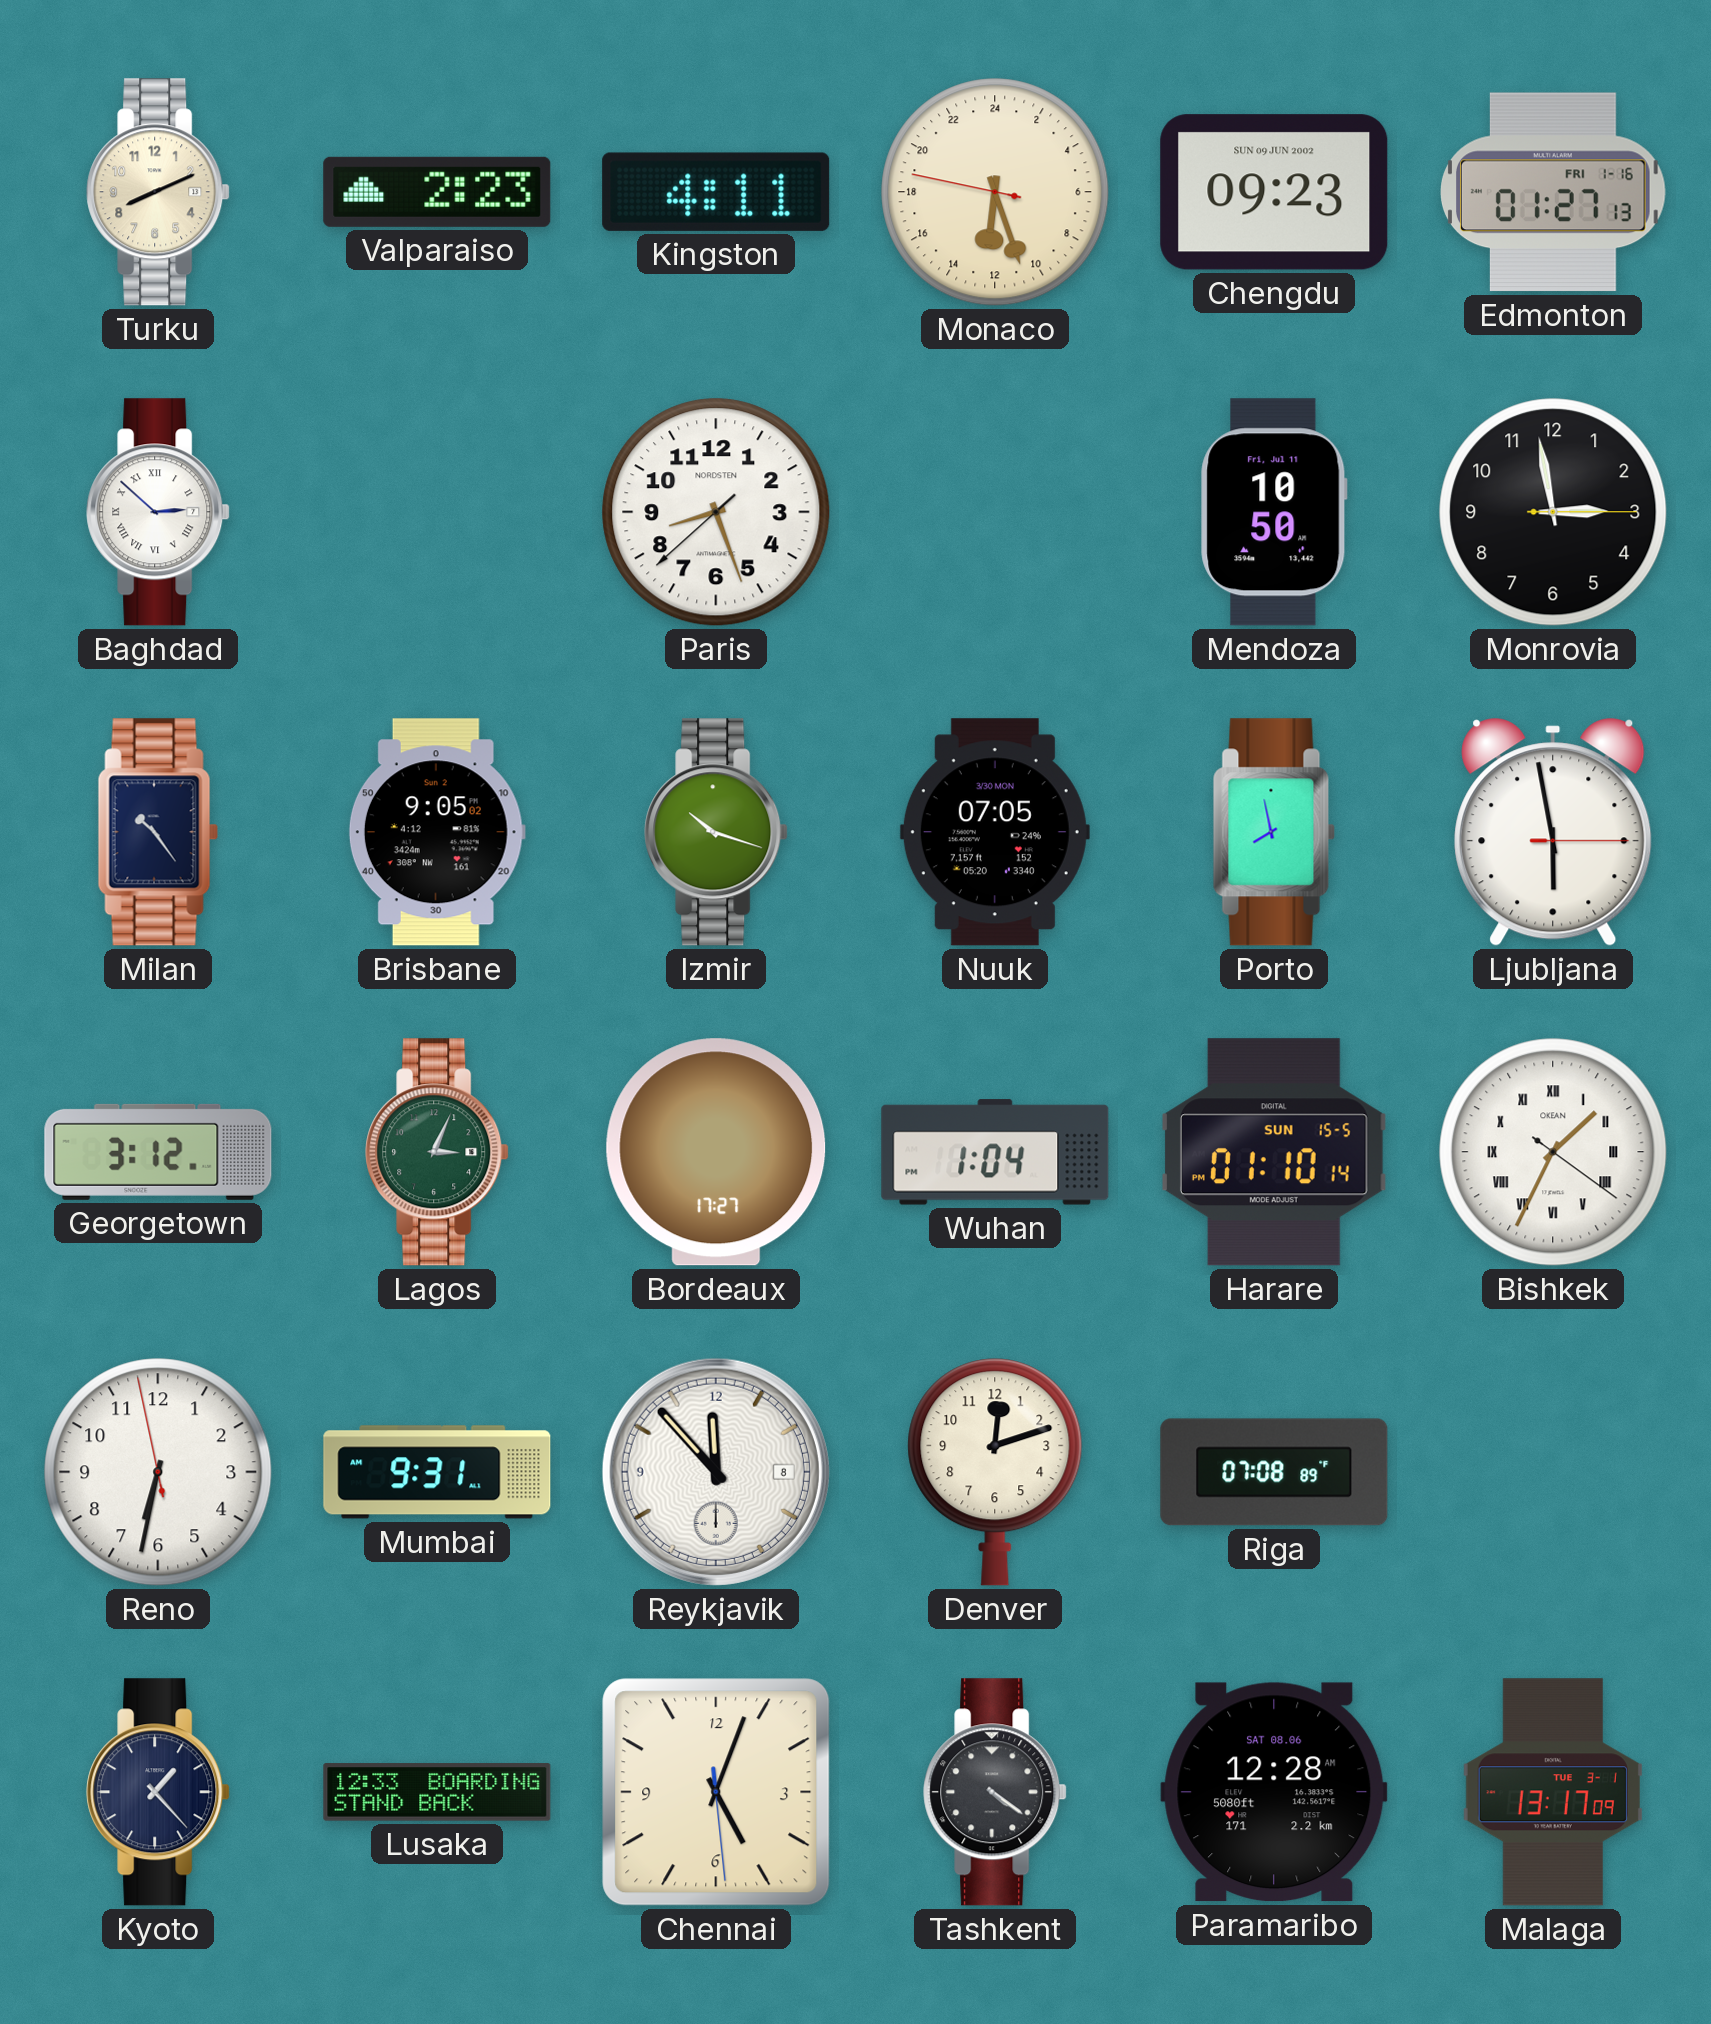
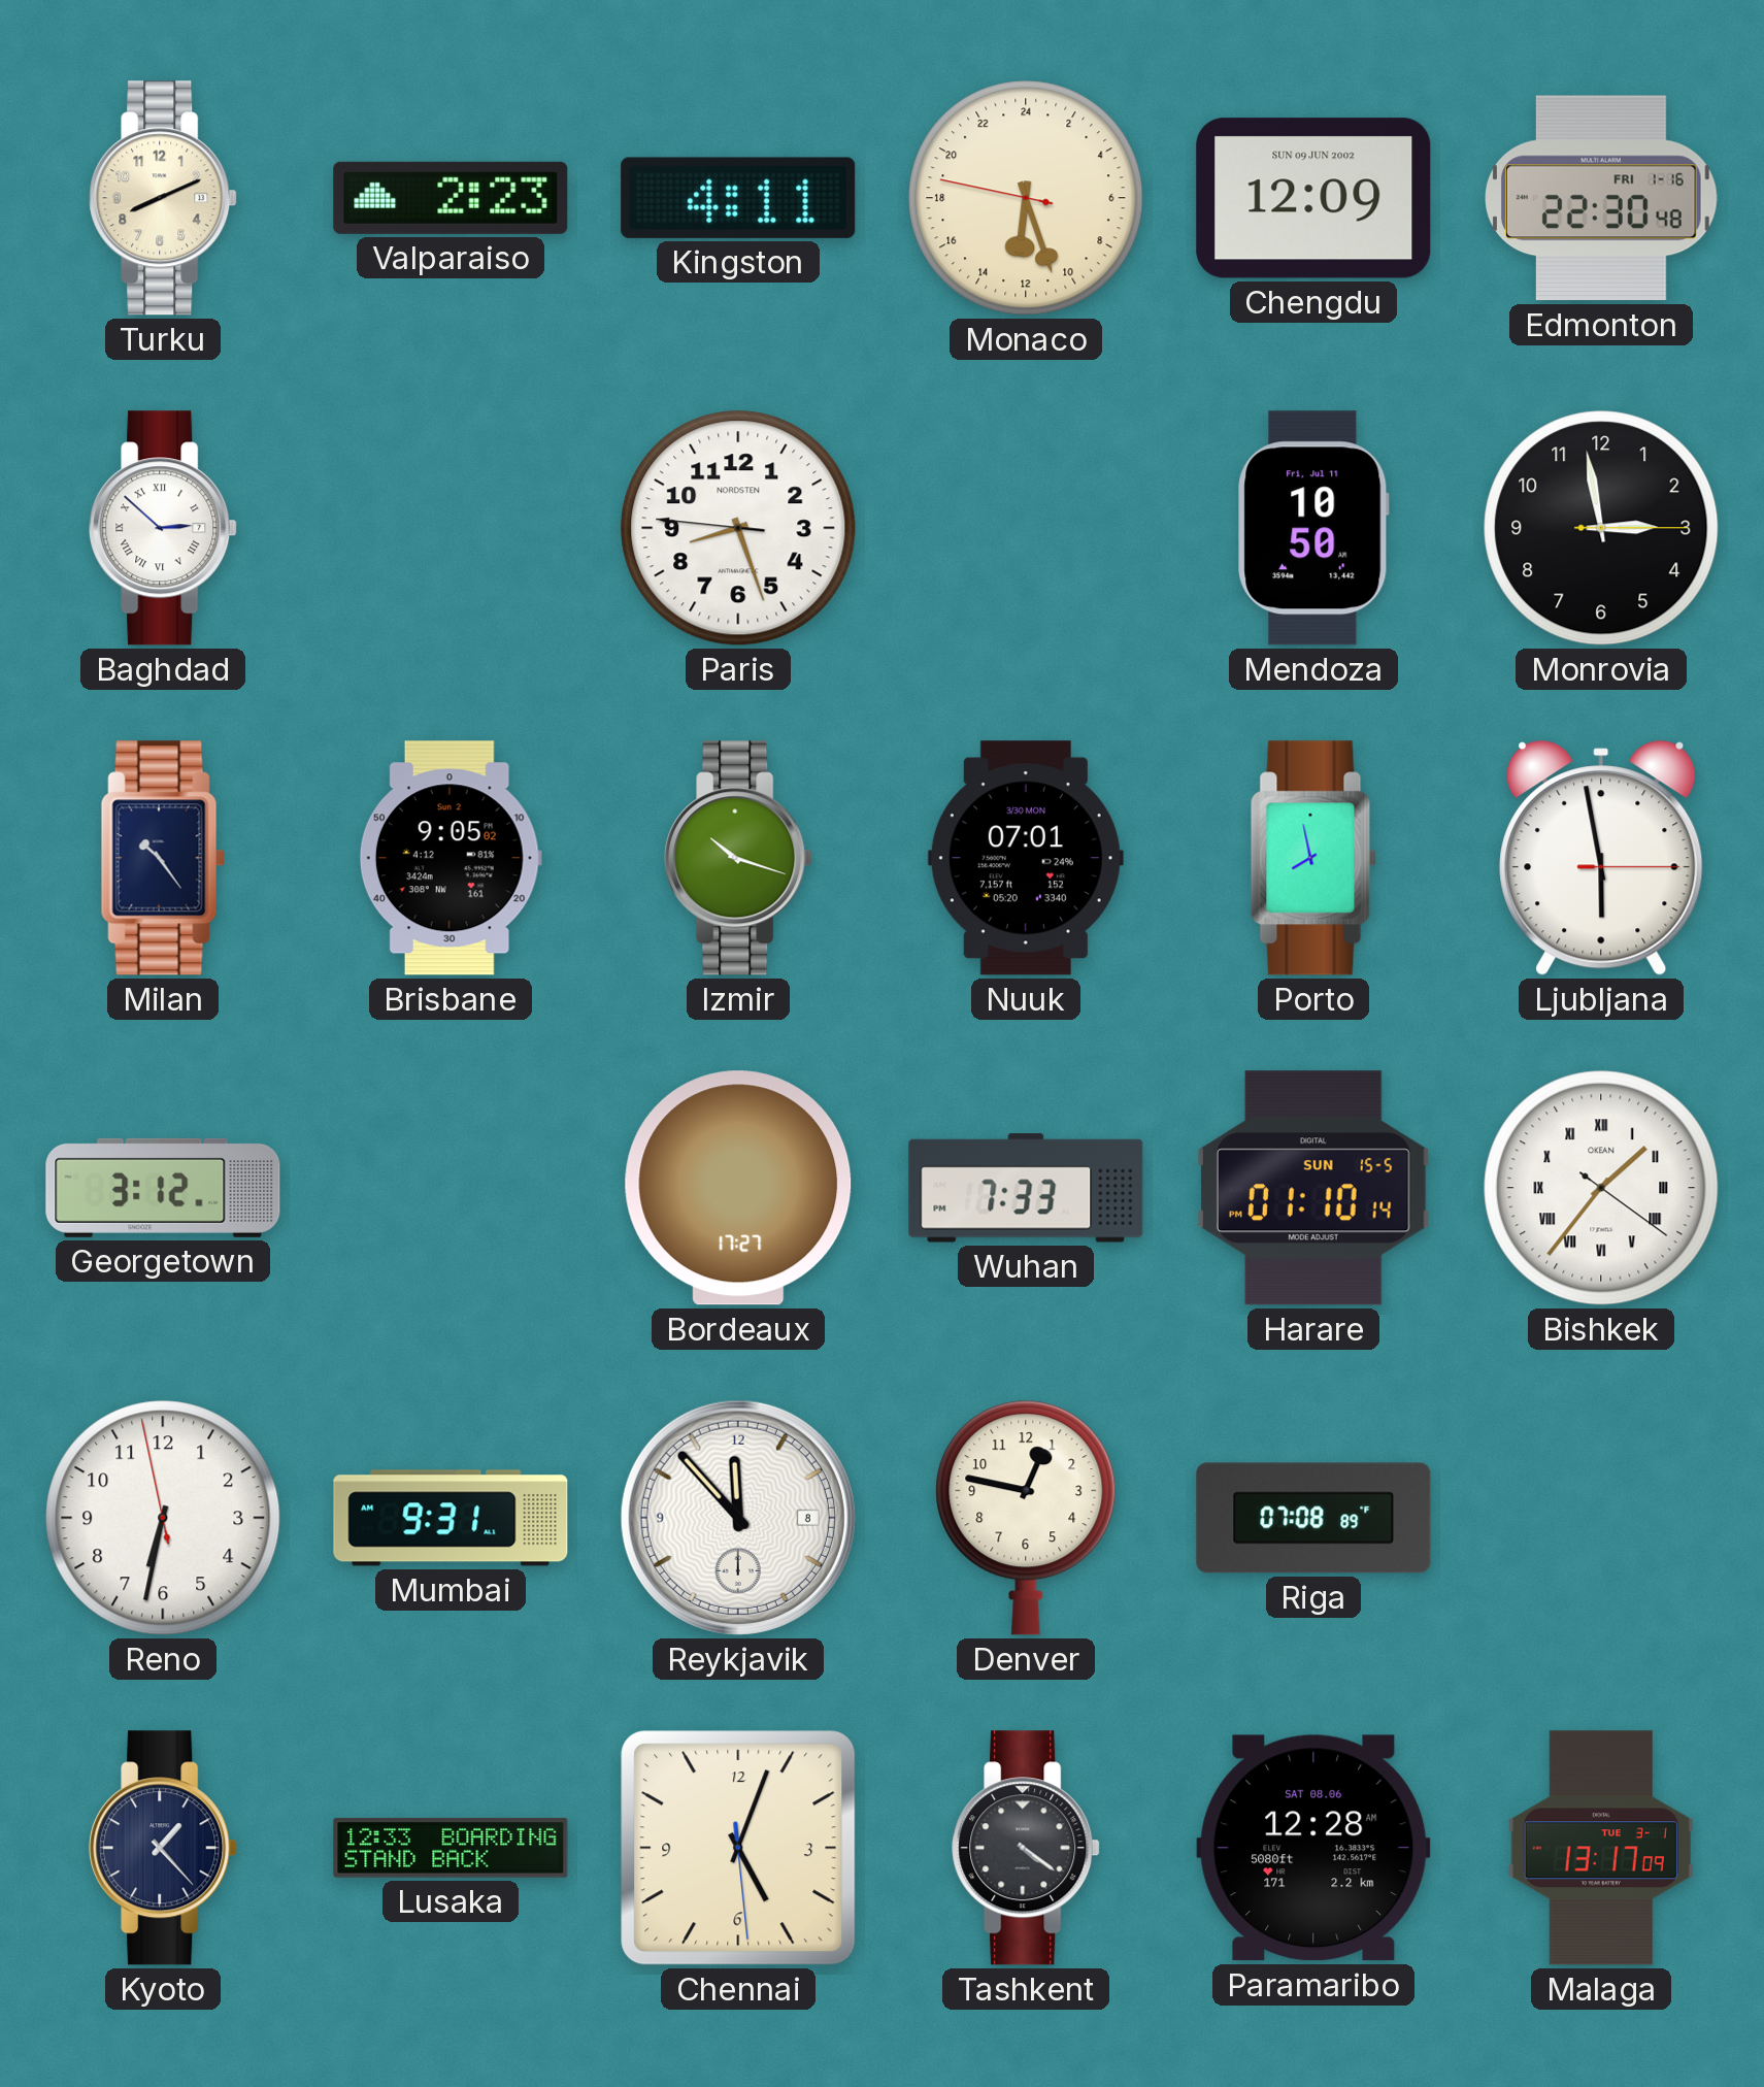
Chengdu: 09:23 -> 12:09 (1313, 198)
Edmonton: 01:27 -> 22:30 (1602, 198)
Paris: 8:26:38 -> 8:26:46 (738, 528)
Nuuk: 07:05 -> 07:01 (1026, 858)
Lagos: 3:04 -> none (437, 1152)
Wuhan: 1:04 -> 7:33 (1026, 1188)
Bishkek: 1:34 -> 1:36 (1601, 1188)
Denver: 12:12 -> 12:47 (1026, 1518)
